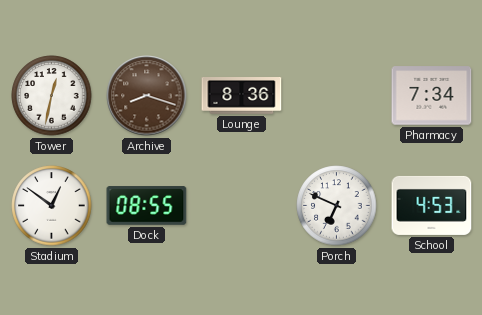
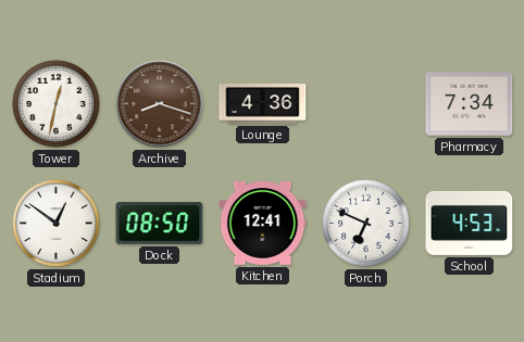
Lounge: 8:36 -> 4:36 (263, 104)
Dock: 08:55 -> 08:50 (160, 224)
Kitchen: none -> 12:41 (263, 224)
